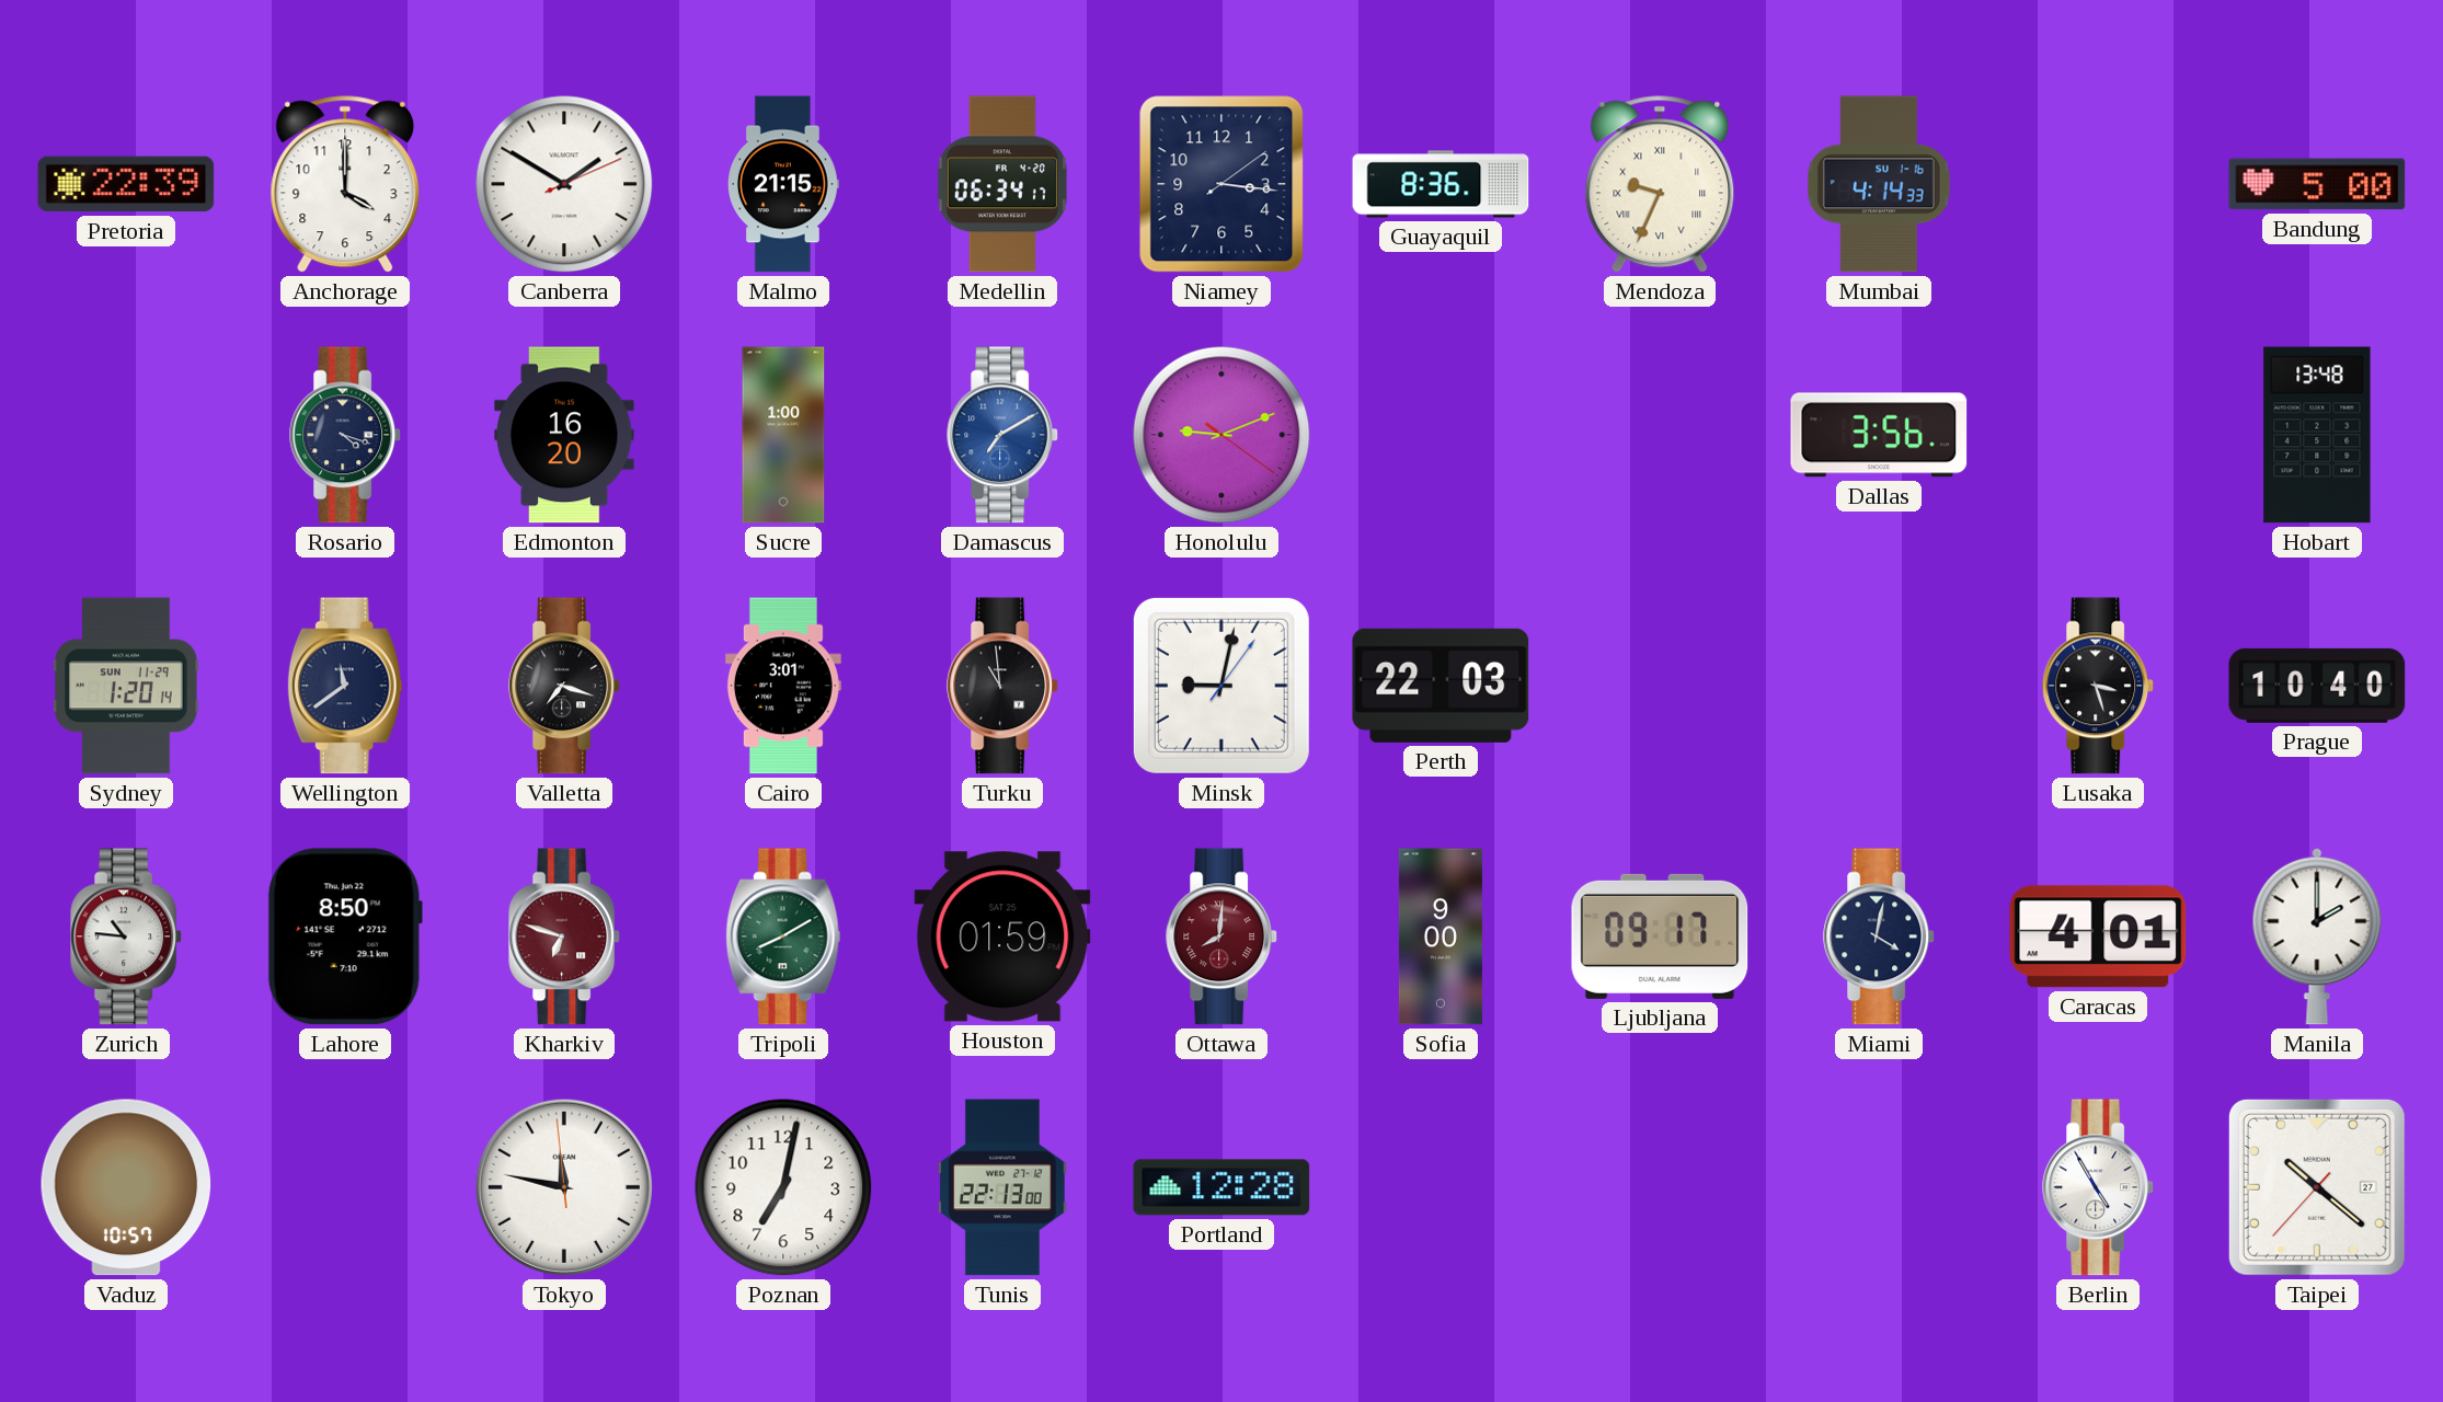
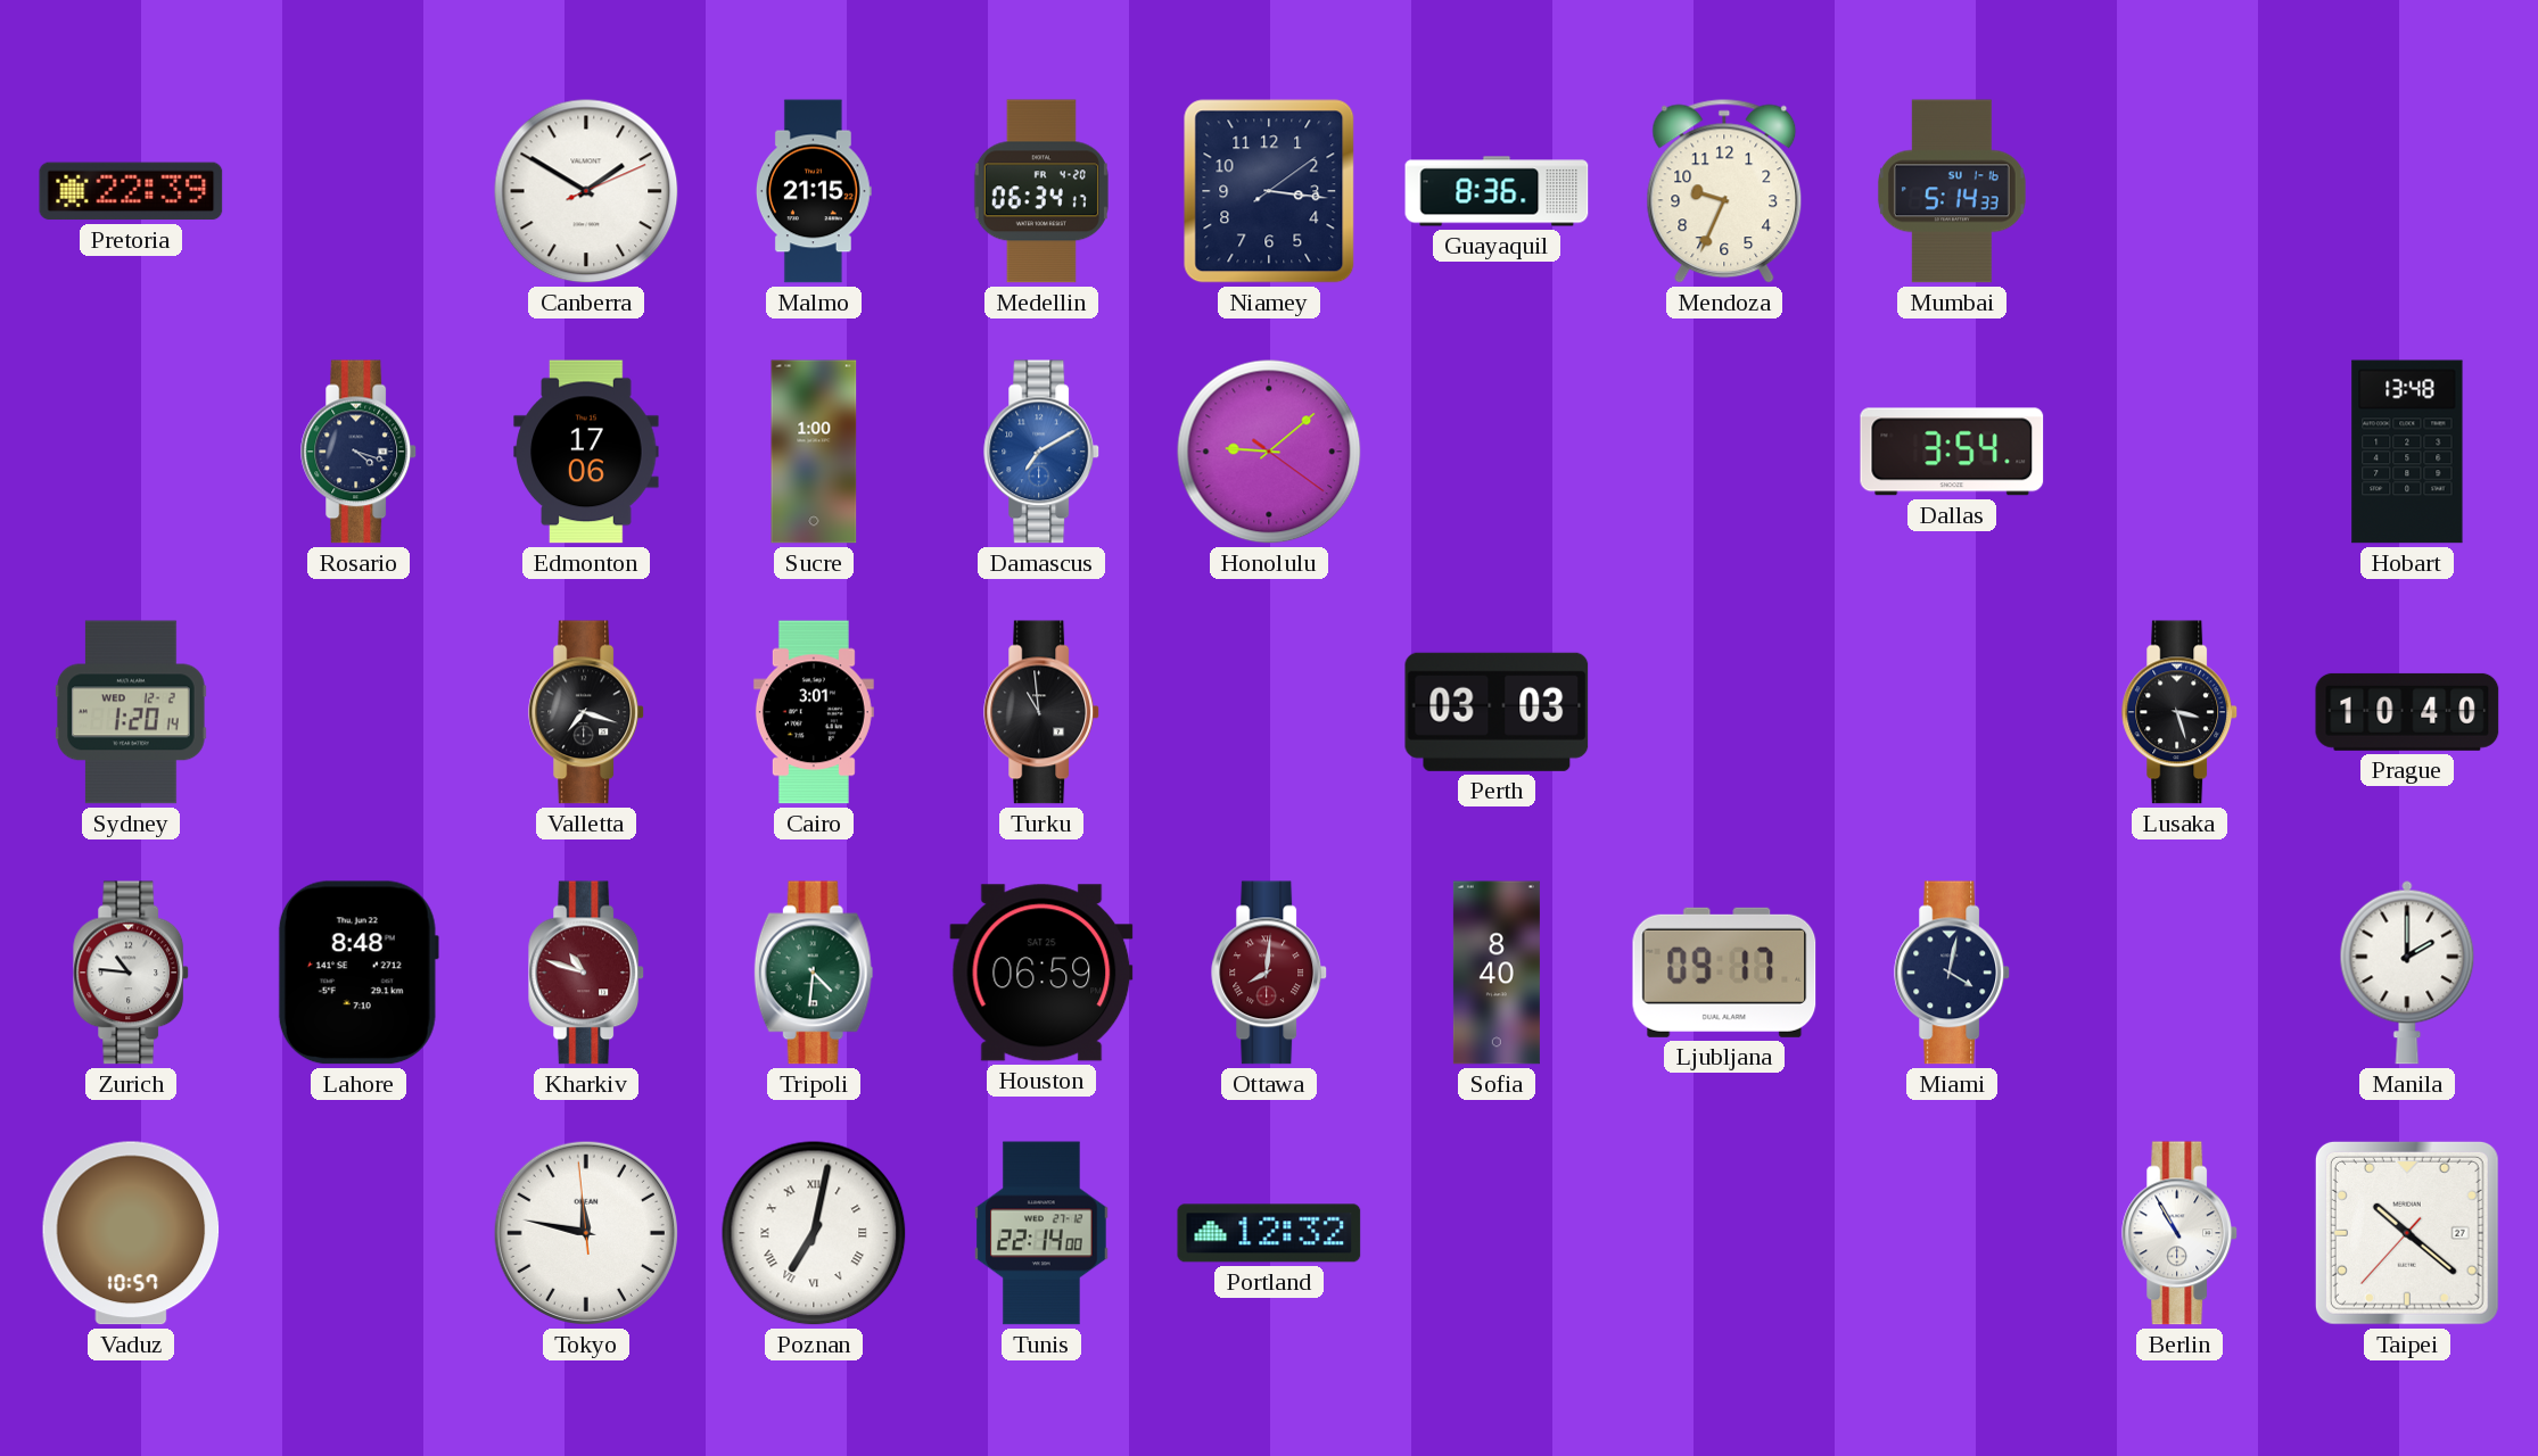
Anchorage: 4:00 -> none (345, 184)
Mendoza numerals: Roman -> Arabic (1724, 191)
Mumbai: 4:14 -> 5:14 (1952, 191)
Bandung: 5:00 -> none (2317, 184)
Edmonton: 16:20 -> 17:06 (586, 452)
Honolulu: 9:11 -> 9:08 (1269, 452)
Dallas: 3:56 -> 3:54 (1952, 452)
Sydney date: SUN 11-29 -> WED 12-2 (132, 712)
Wellington: 11:39 -> none (345, 686)
Minsk: 9:02 -> none (1221, 686)
Perth: 22:03 -> 03:03 (1497, 712)
Lahore: 8:50 -> 8:48 (359, 973)
Kharkiv: 6:48 -> 10:48 (587, 973)
Tripoli: 8:10 -> 4:31 (814, 973)
Houston: 01:59 -> 06:59 (1041, 973)
Sofia: 9:00 -> 8:40 (1497, 973)
Caracas: 4:01 -> none (2098, 936)
Poznan numerals: Arabic -> Roman (814, 1233)
Tunis: 22:13 -> 22:14 (1043, 1233)
Portland: 12:28 -> 12:32 (1269, 1233)
Berlin: 4:55 -> 10:55 (2181, 1233)
